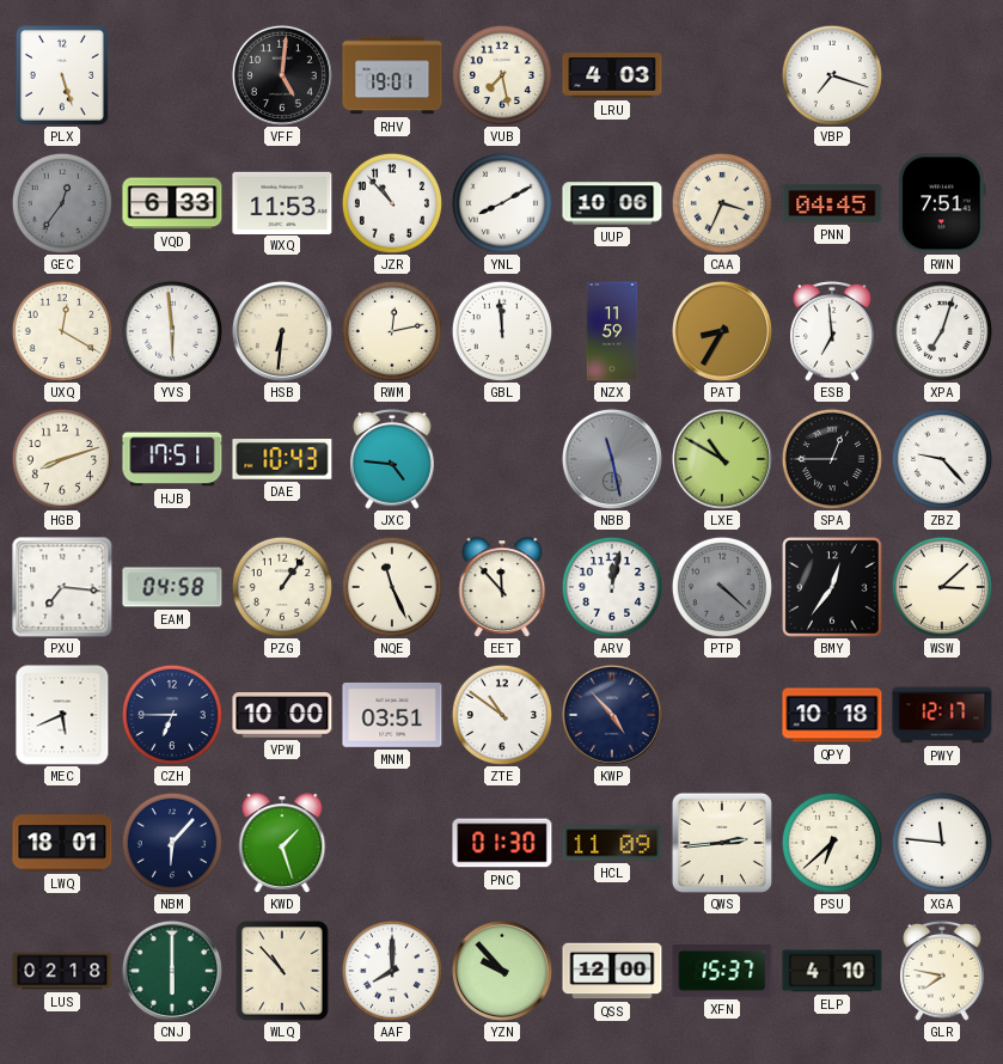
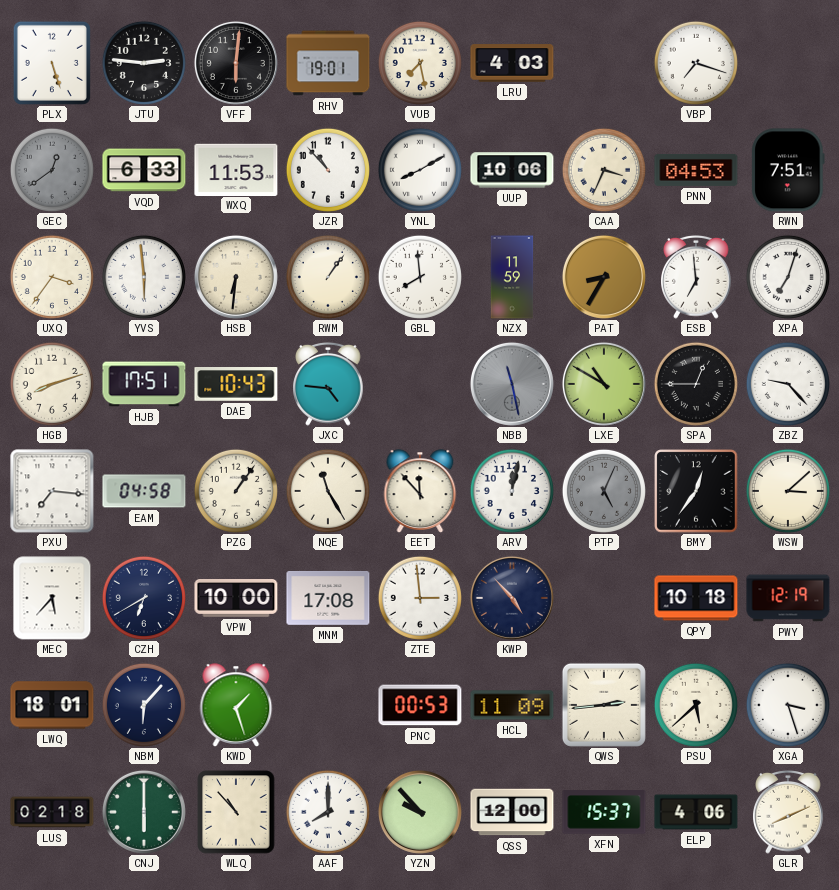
JTU: none -> 2:46 (144, 63)
VFF: 5:01 -> 6:01 (236, 63)
GEC: 12:36 -> 12:39 (52, 170)
PNN: 04:45 -> 04:53 (696, 170)
UXQ: 12:20 -> 3:36 (52, 277)
RWM: 12:13 -> 1:06 (328, 277)
GBL: 11:59 -> 7:59 (420, 277)
NQE: 11:26 -> 11:25 (328, 491)
PTP: 4:22 -> 5:04 (604, 491)
MEC: 5:41 -> 5:37 (52, 598)
CZH: 6:45 -> 6:40 (144, 598)
MNM: 03:51 -> 17:08 (328, 598)
ZTE: 10:51 -> 2:59 (420, 598)
PWY: 12:17 -> 12:19 (788, 598)
PNC: 01:30 -> 00:53 (420, 705)
PSU: 6:38 -> 5:38 (696, 705)
XGA: 11:46 -> 3:27 (788, 705)
ELP: 4:10 -> 4:06 (696, 812)
GLR: 7:47 -> 8:11 (788, 812)
